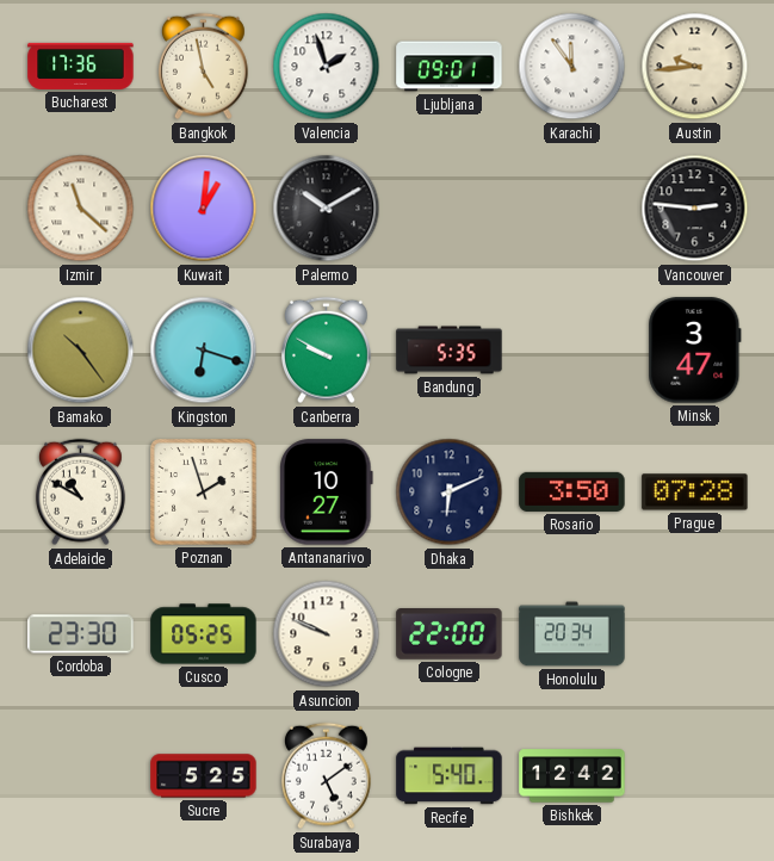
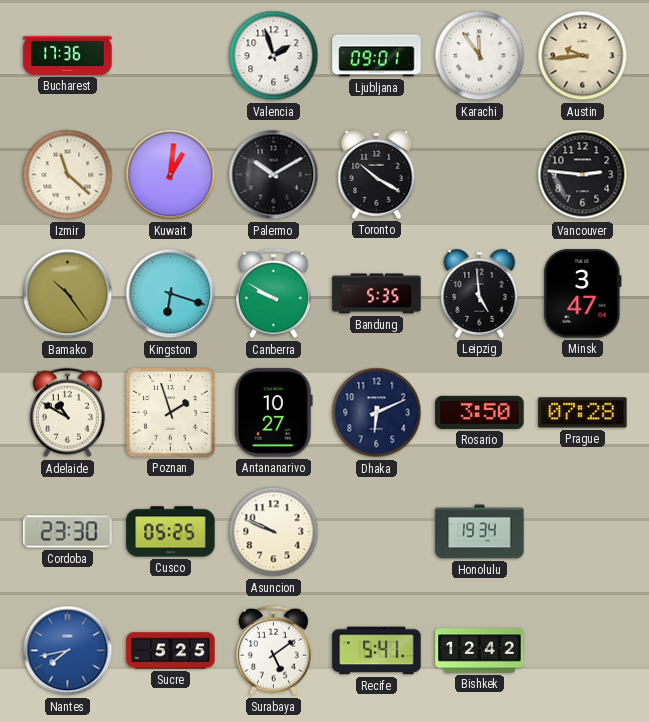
Bangkok: 4:58 -> none (203, 67)
Toronto: none -> 10:20 (377, 174)
Leipzig: none -> 4:59 (480, 293)
Cologne: 22:00 -> none (450, 634)
Honolulu: 20:34 -> 19:34 (480, 532)
Nantes: none -> 7:43 (68, 651)
Recife: 5:40 -> 5:41 (377, 651)
